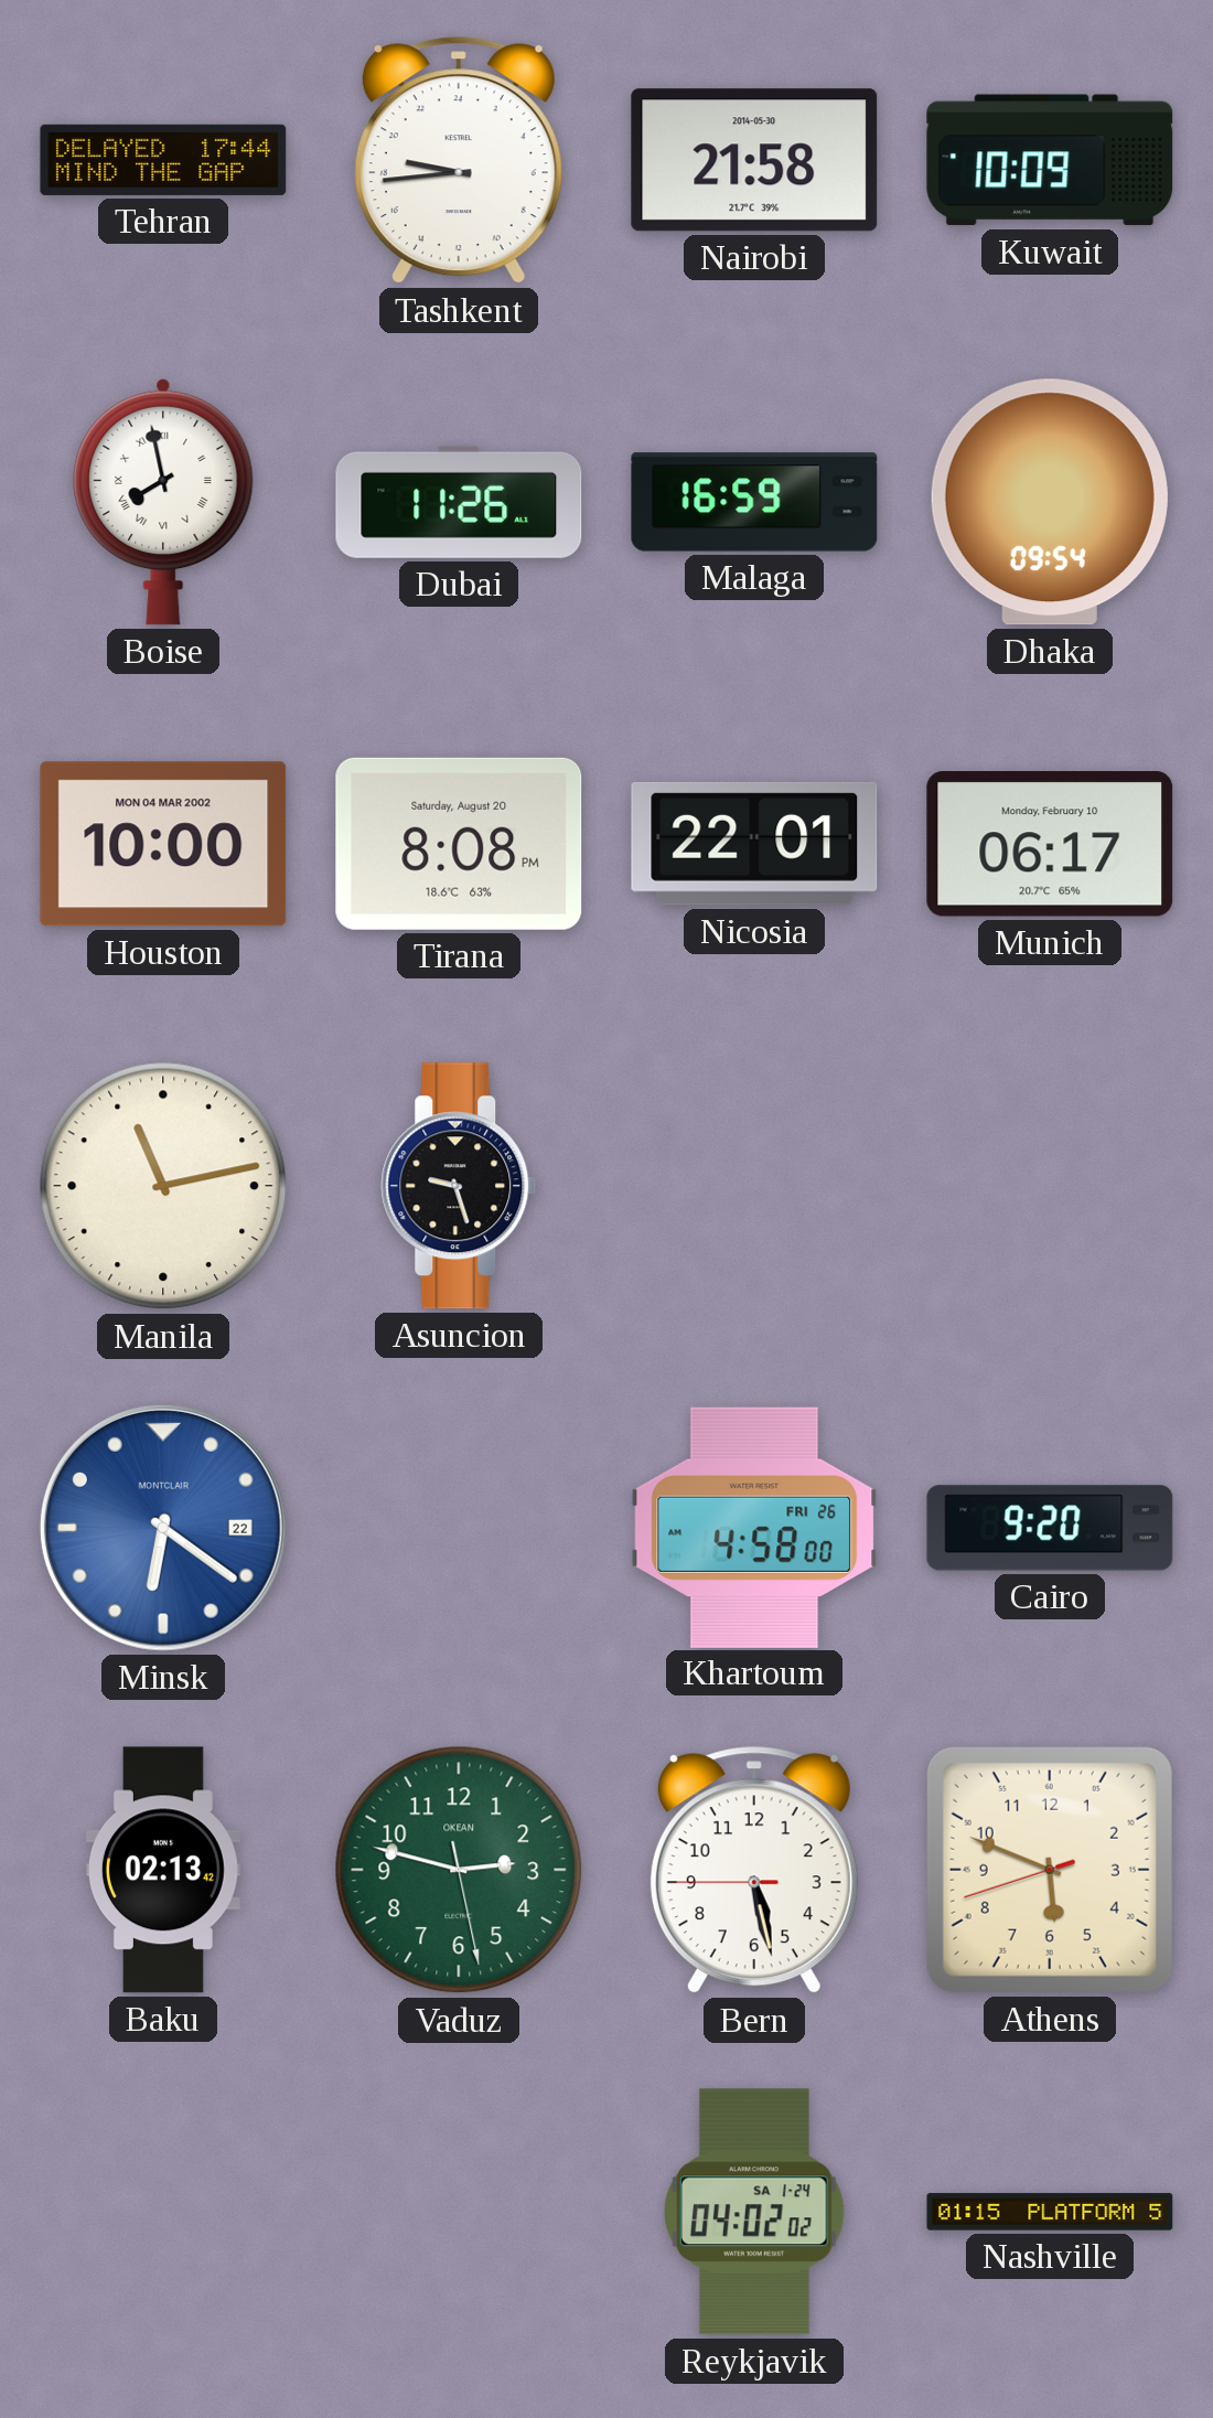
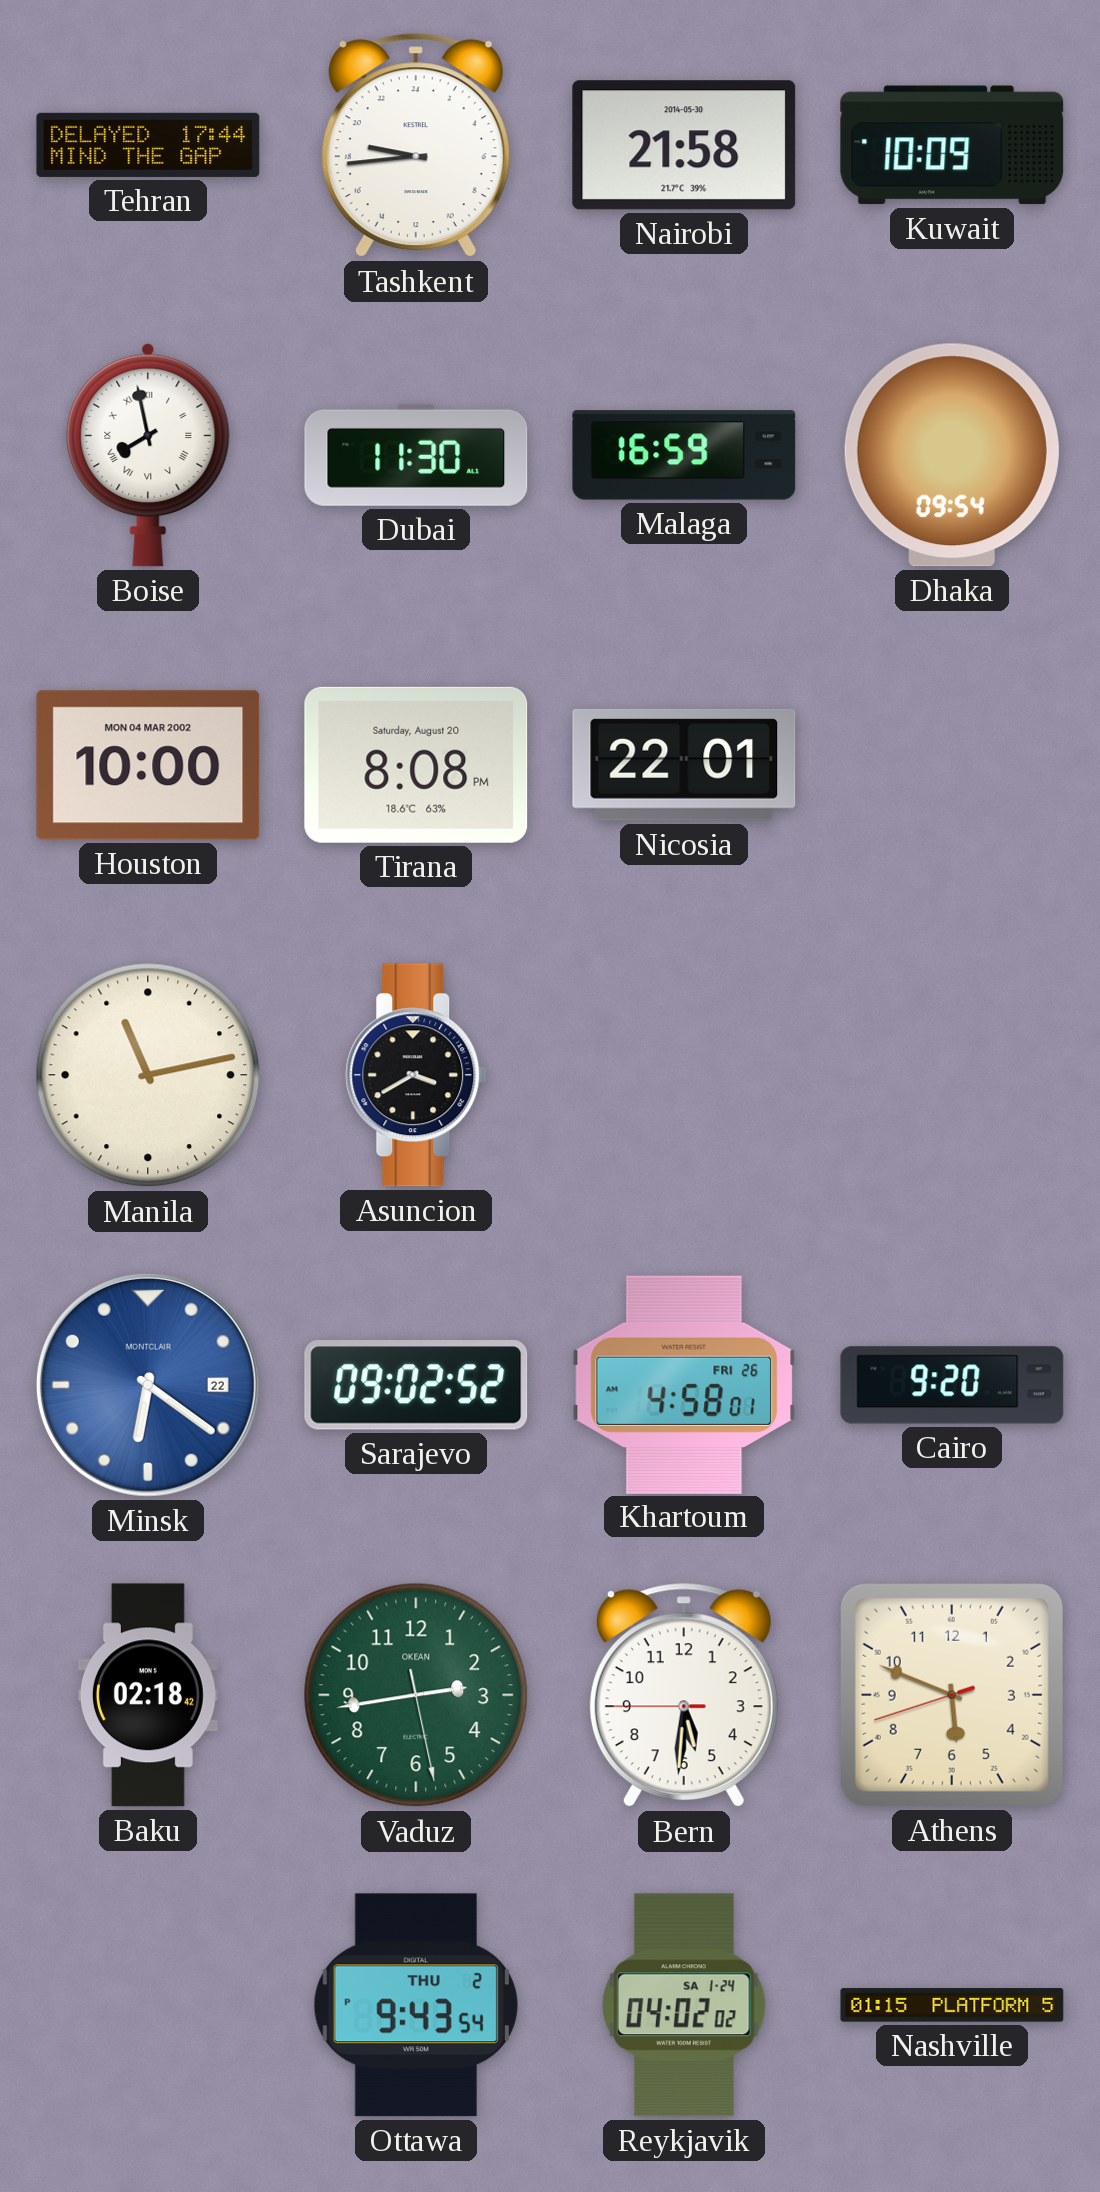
Dubai: 11:26 -> 11:30 (416, 455)
Munich: 06:17 -> none (1050, 844)
Asuncion: 9:27 -> 3:40 (416, 1075)
Sarajevo: none -> 09:02 (416, 1385)
Khartoum: 4:58:00 -> 4:58:01 (684, 1384)
Baku: 02:13 -> 02:18 (148, 1695)
Vaduz: 2:47 -> 2:43 (416, 1695)
Bern: 5:27 -> 5:30 (684, 1696)
Ottawa: none -> 9:43 (416, 2005)
